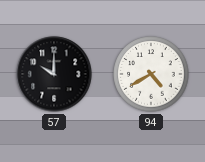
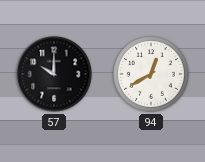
94: 4:40 -> 12:40 (151, 74)
